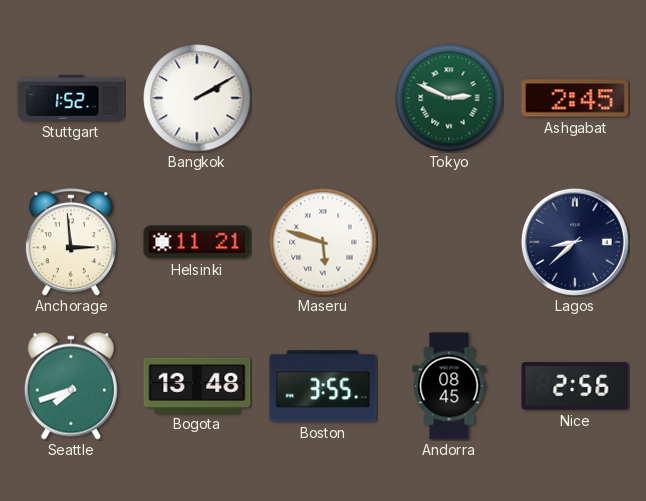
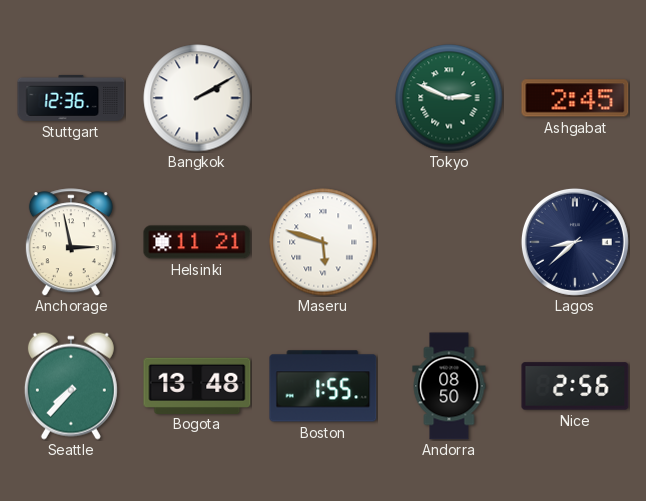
Stuttgart: 1:52 -> 12:36 (71, 98)
Anchorage: 2:59 -> 2:58 (71, 242)
Seattle: 7:42 -> 7:37 (71, 386)
Boston: 3:55 -> 1:55 (323, 386)
Andorra: 08:45 -> 08:50 (449, 386)
